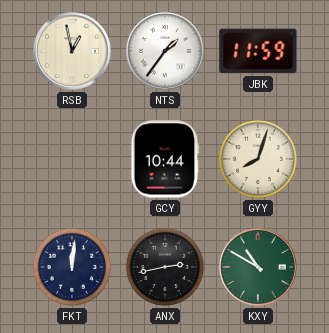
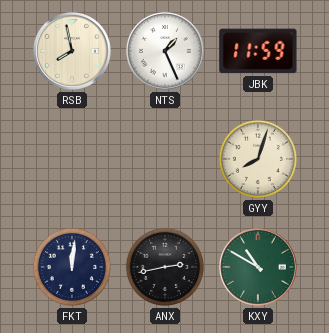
RSB: 12:58 -> 7:58 (72, 51)
NTS: 1:36 -> 1:26 (165, 51)
GCY: 10:44 -> none (165, 159)
